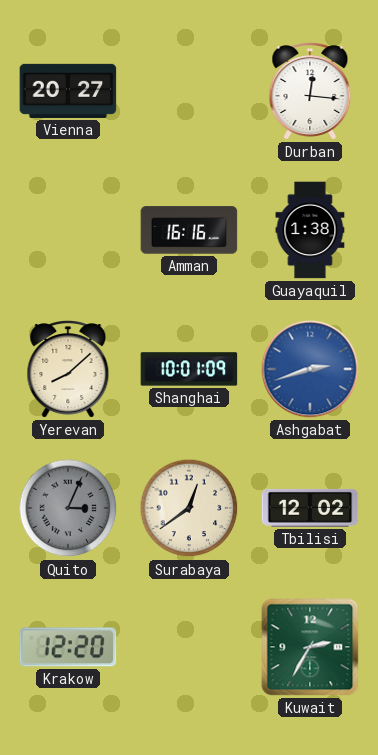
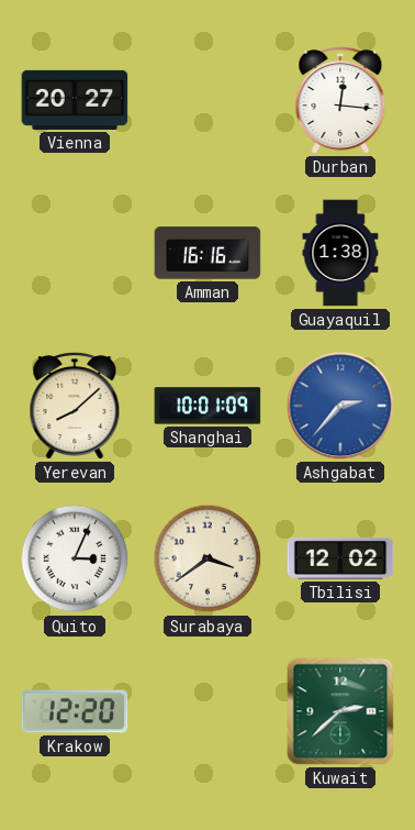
Ashgabat: 2:42 -> 2:37 (340, 406)
Quito dial: grey -> white (75, 558)
Surabaya: 12:39 -> 3:39 (207, 558)
Kuwait: 2:35 -> 2:38 (340, 711)
